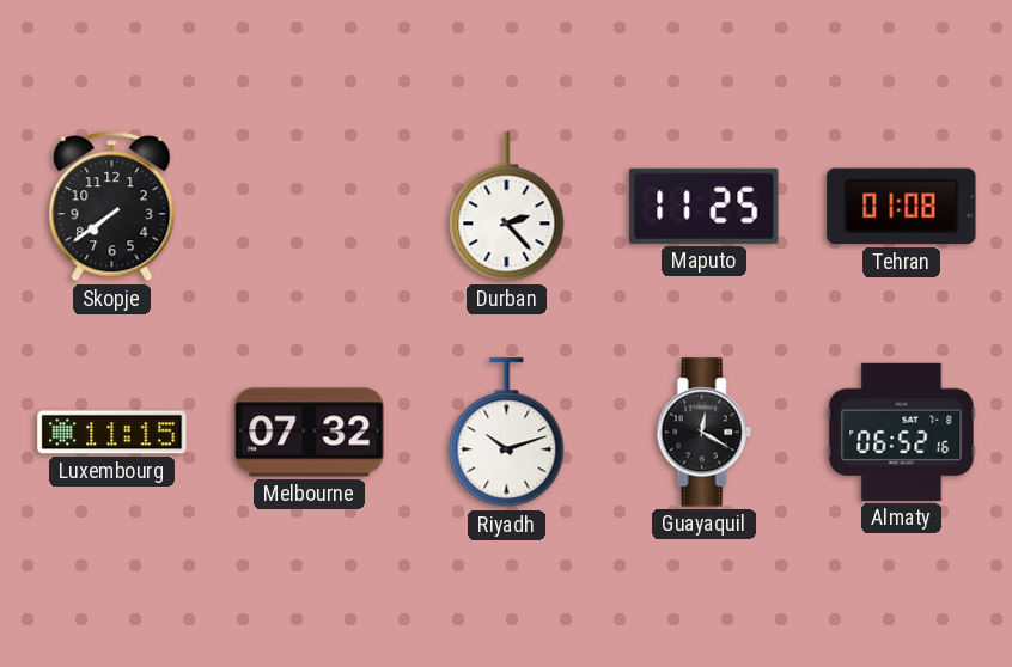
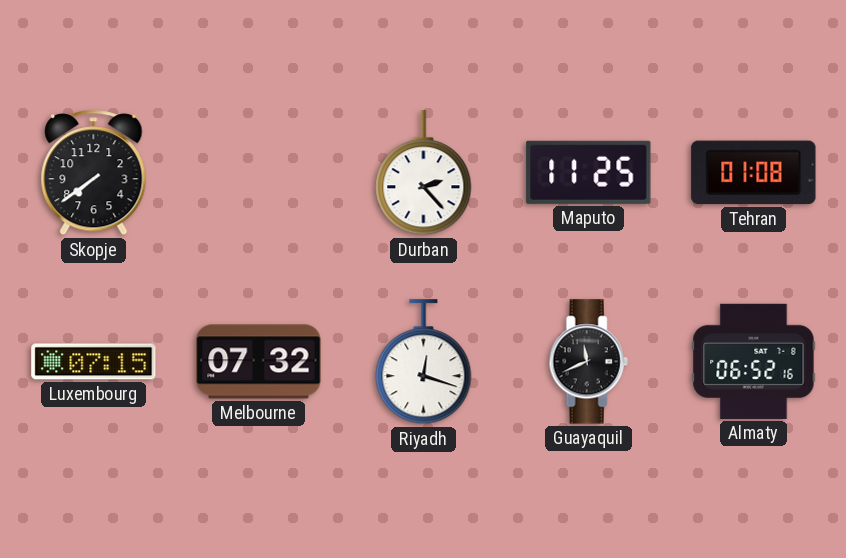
Luxembourg: 11:15 -> 07:15 (94, 362)
Riyadh: 10:12 -> 12:18 (424, 362)
Guayaquil: 12:20 -> 11:41 (588, 362)
